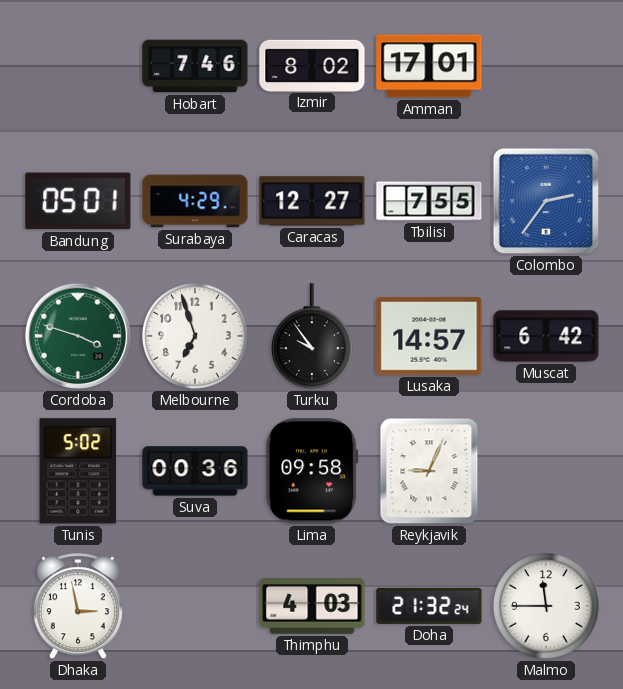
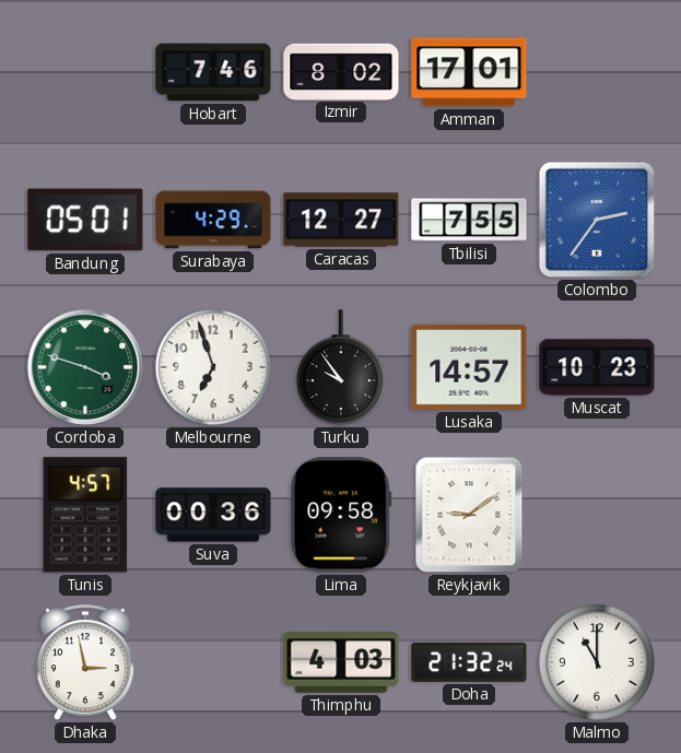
Muscat: 6:42 -> 10:23 (597, 367)
Tunis: 5:02 -> 4:57 (85, 515)
Reykjavik: 9:04 -> 9:09 (469, 515)
Malmo: 11:45 -> 11:00 (598, 663)
